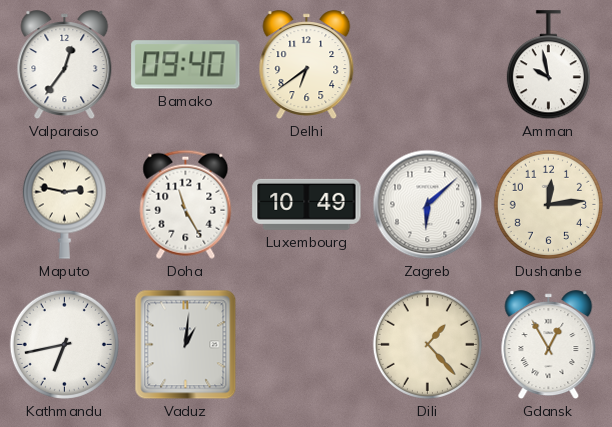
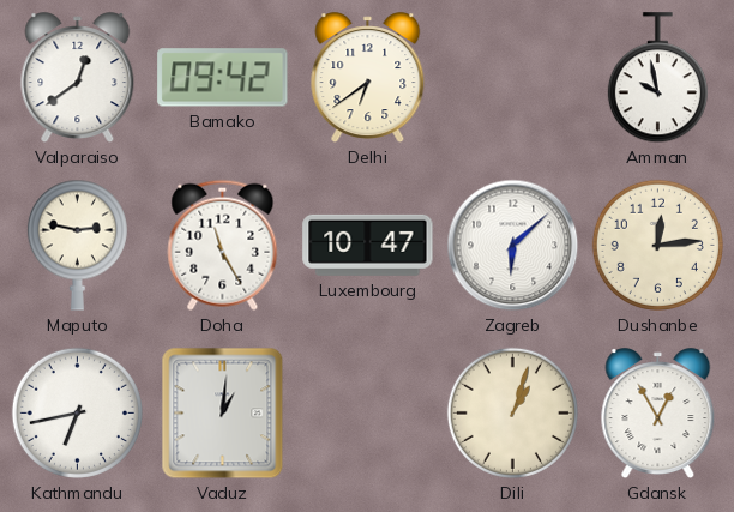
Valparaiso: 12:36 -> 12:39 (78, 78)
Bamako: 09:40 -> 09:42 (223, 78)
Luxembourg: 10:49 -> 10:47 (368, 245)
Dili: 1:23 -> 1:03 (512, 412)
